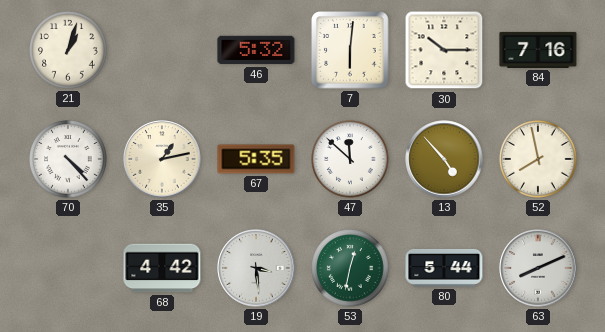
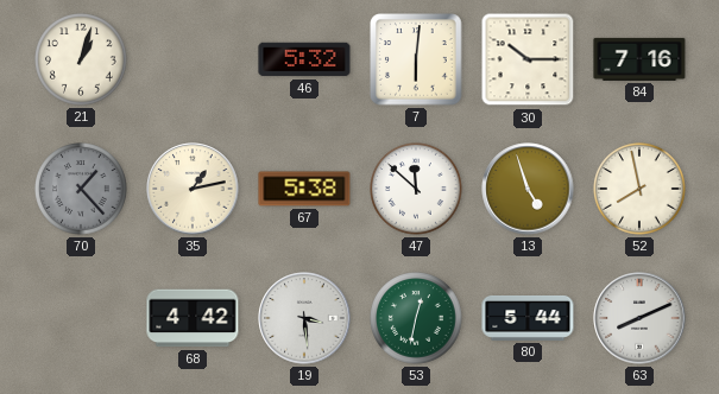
70: 4:23 -> 1:23 (82, 190)
70 dial: white -> grey (82, 190)
67: 5:35 -> 5:38 (304, 189)
13: 4:53 -> 4:57 (528, 189)
